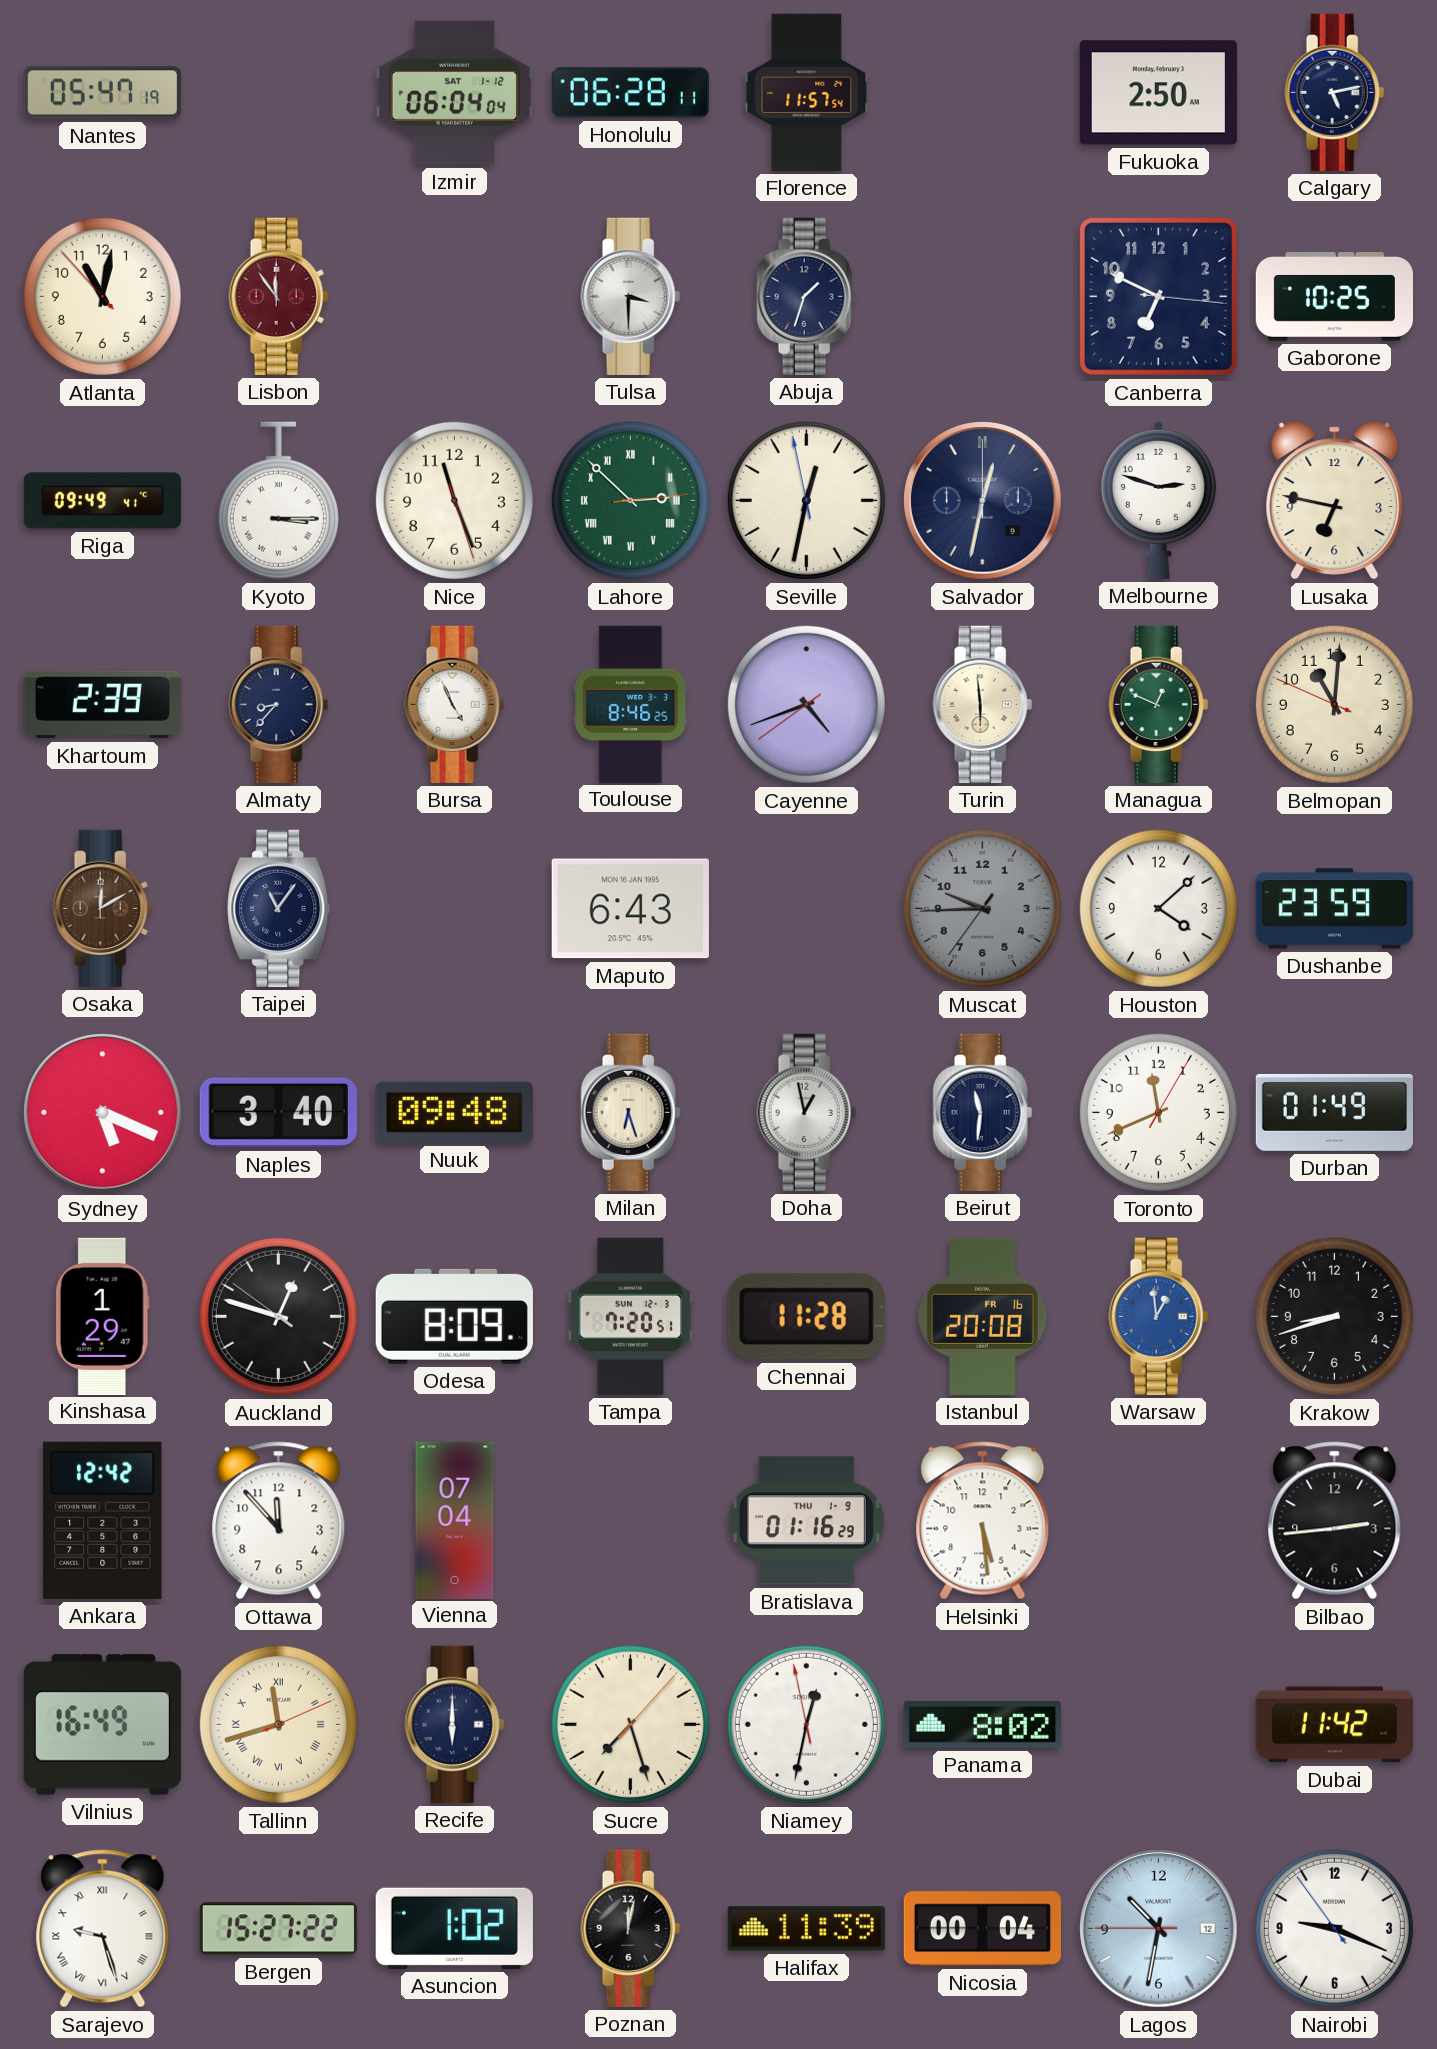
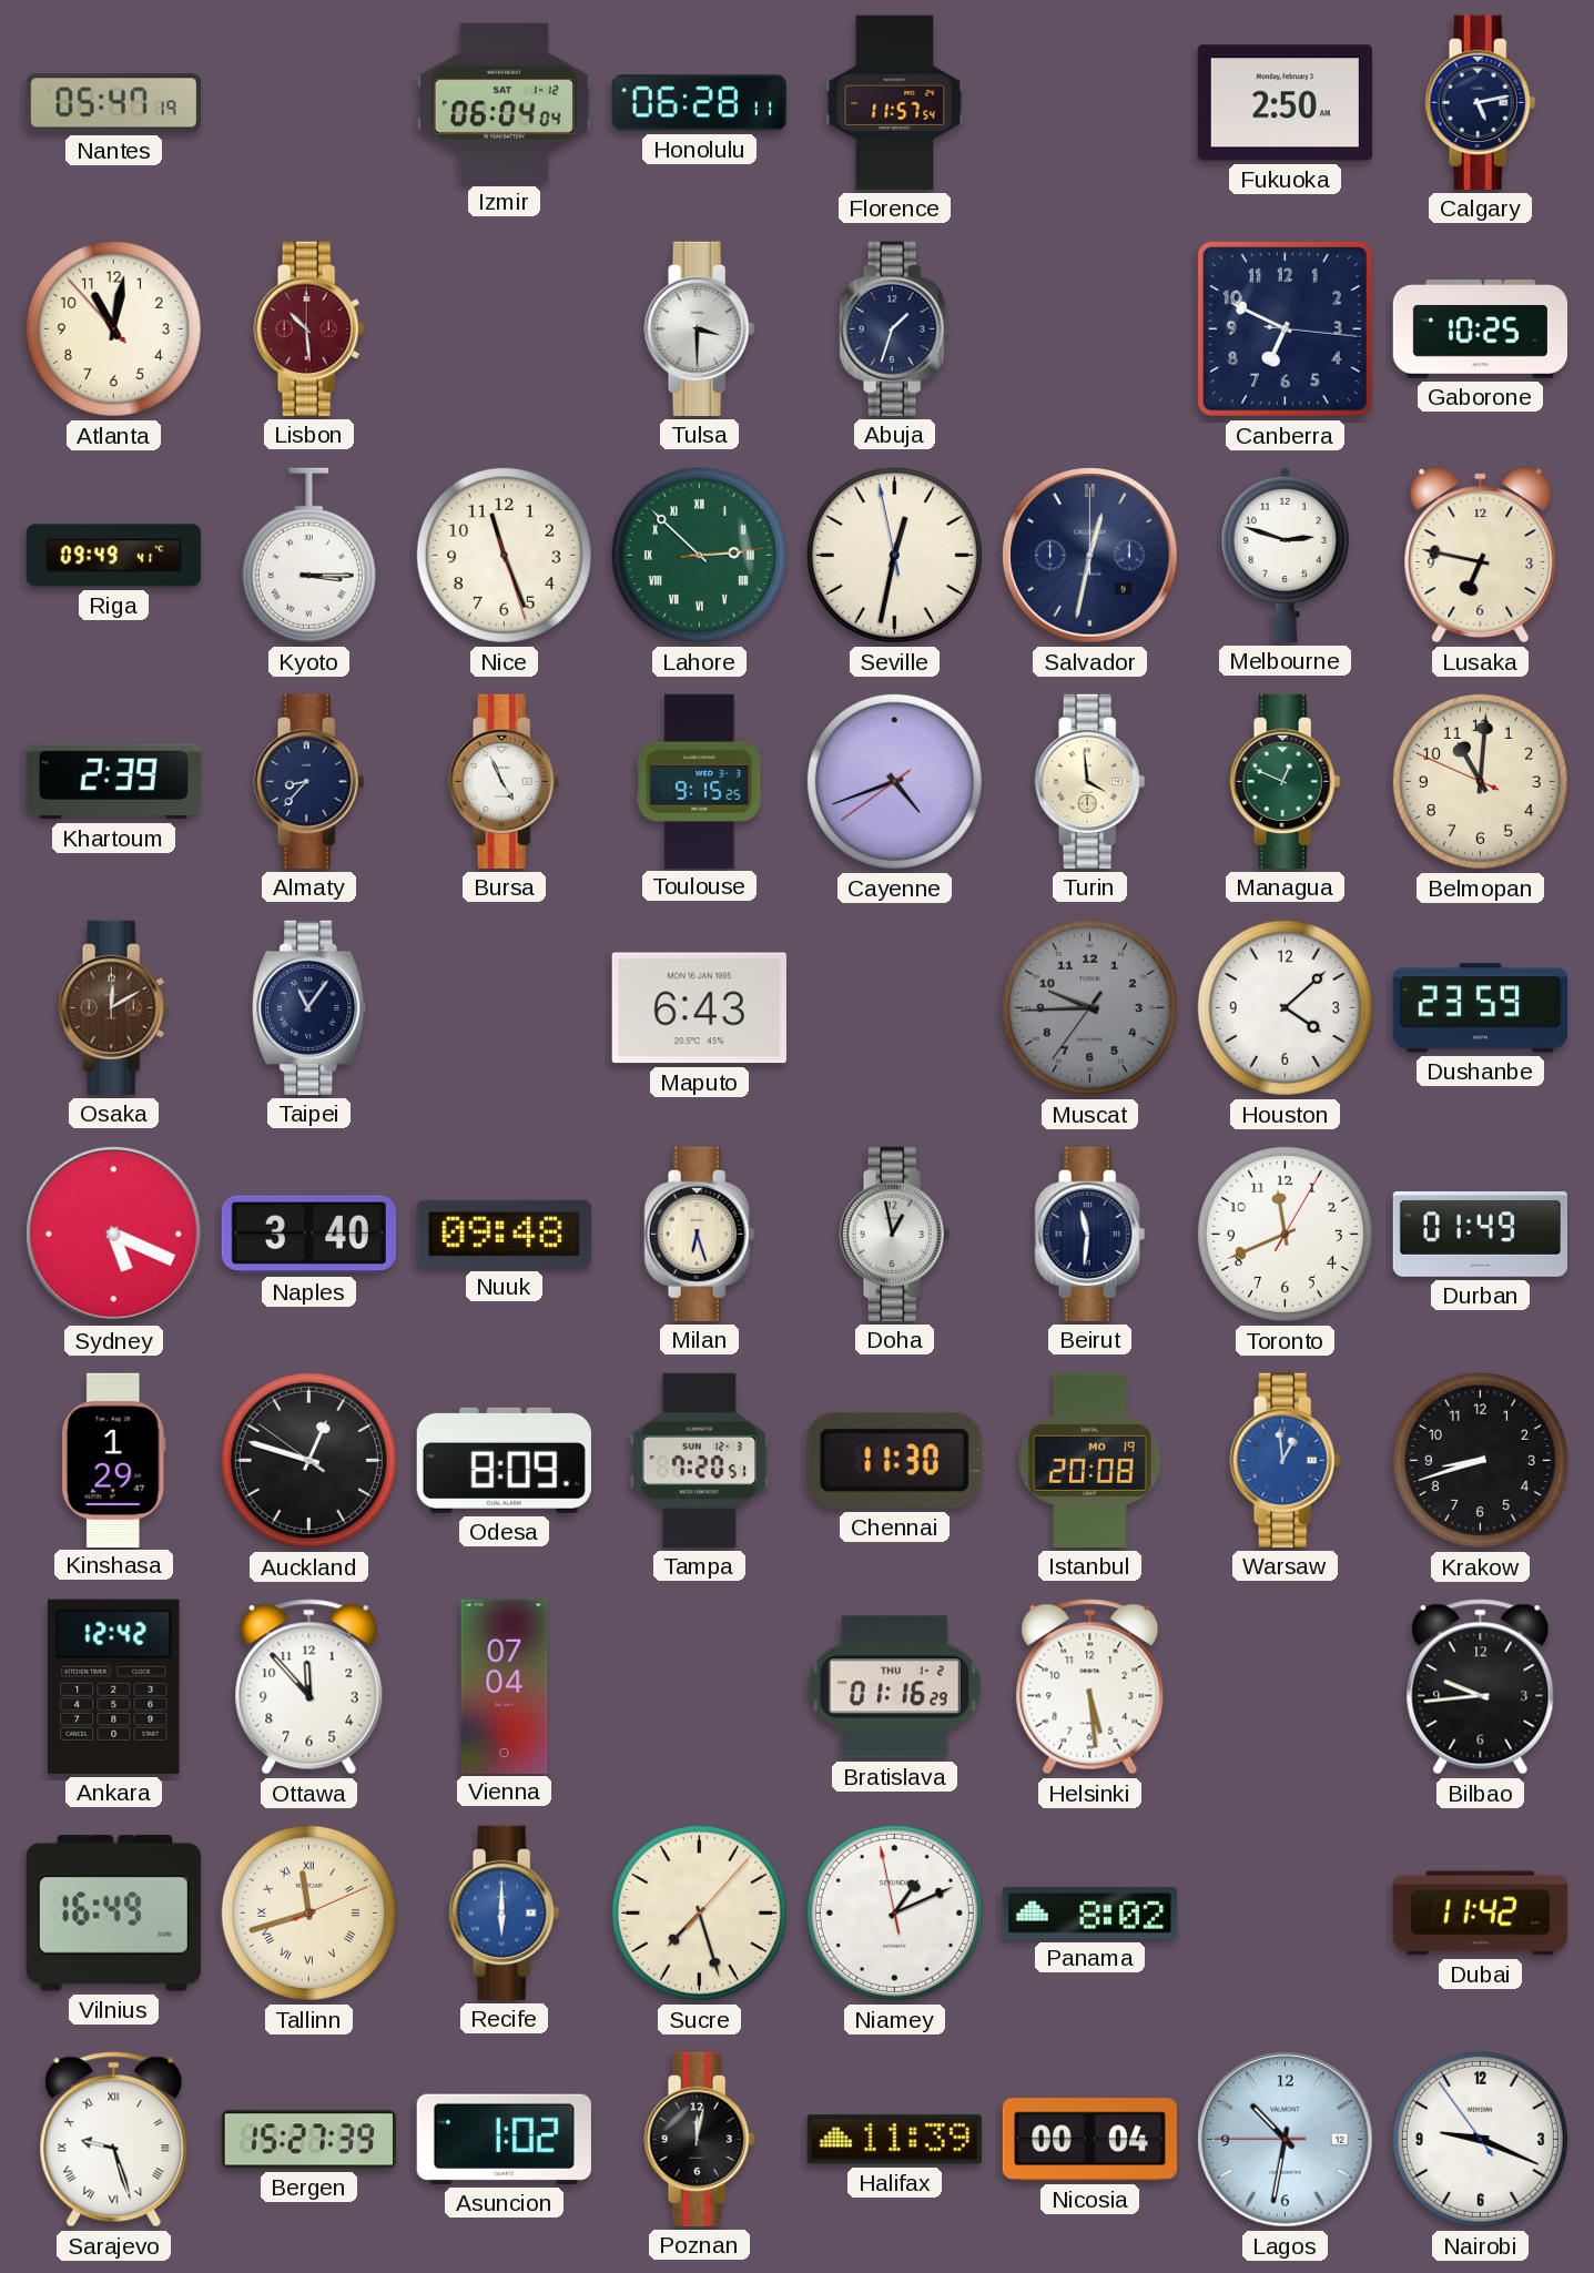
Lisbon: 11:54 -> 10:29 (309, 328)
Toulouse: 8:46 -> 9:15 (700, 781)
Turin: 5:59 -> 3:59 (1090, 781)
Chennai: 11:28 -> 11:30 (894, 1461)
Istanbul date: FR 16 -> MO 19 (1090, 1460)
Bratislava date: THU 1-9 -> THU 1-2 (894, 1687)
Bilbao: 2:44 -> 9:44 (1481, 1687)
Recife dial: navy -> blue (505, 1912)
Niamey: 12:31 -> 1:10 (894, 1912)
Bergen: 15:27:22 -> 15:27:39 (308, 2140)
